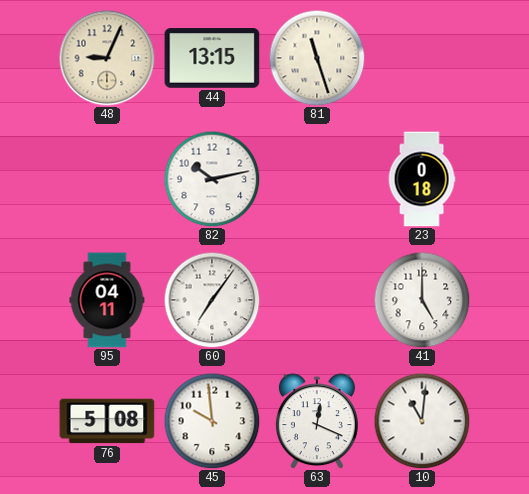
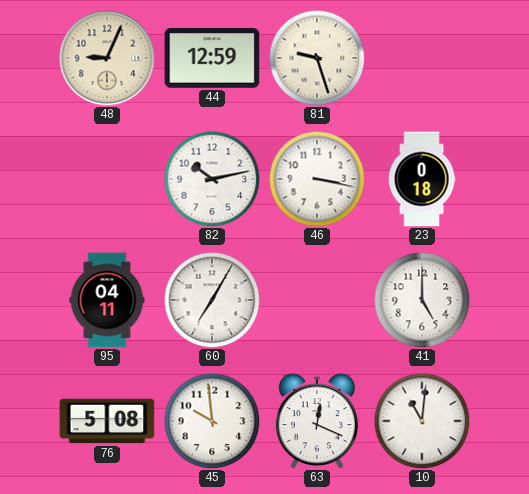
44: 13:15 -> 12:59 (212, 58)
81: 11:27 -> 9:27 (317, 58)
46: none -> 3:17 (317, 179)
60: 7:06 -> 7:05 (212, 300)
